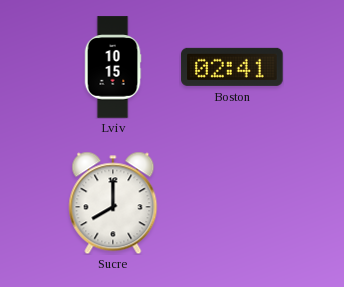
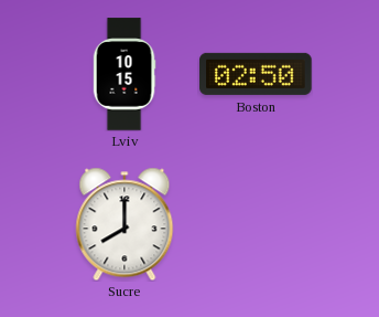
Boston: 02:41 -> 02:50 (256, 74)
